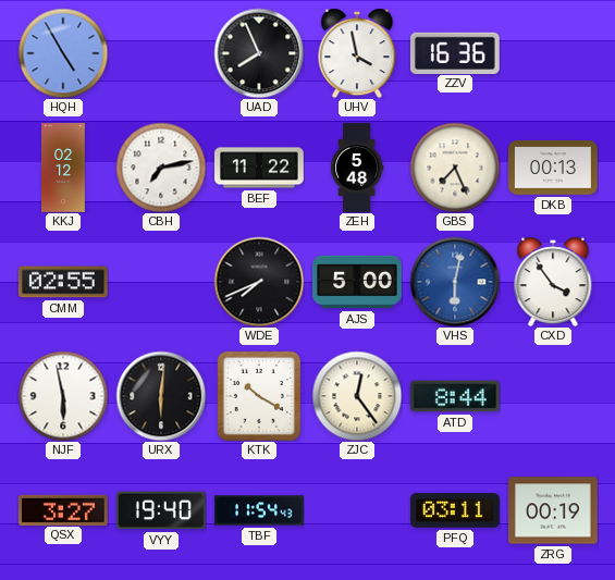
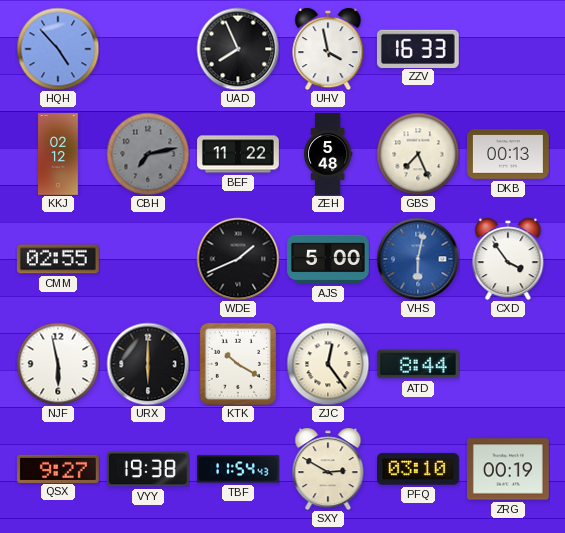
HQH: 4:55 -> 4:53 (58, 49)
ZZV: 16:36 -> 16:33 (418, 48)
CBH dial: white -> grey (148, 154)
WDE: 7:41 -> 1:41 (238, 259)
URX: 6:01 -> 6:00 (148, 364)
QSX: 3:27 -> 9:27 (59, 468)
VYY: 19:40 -> 19:38 (149, 469)
SXY: none -> 2:50 (328, 469)
PFQ: 03:11 -> 03:10 (419, 469)
